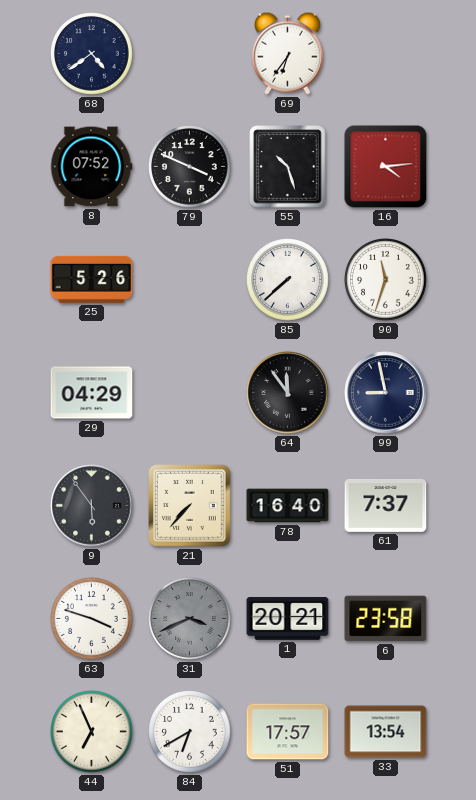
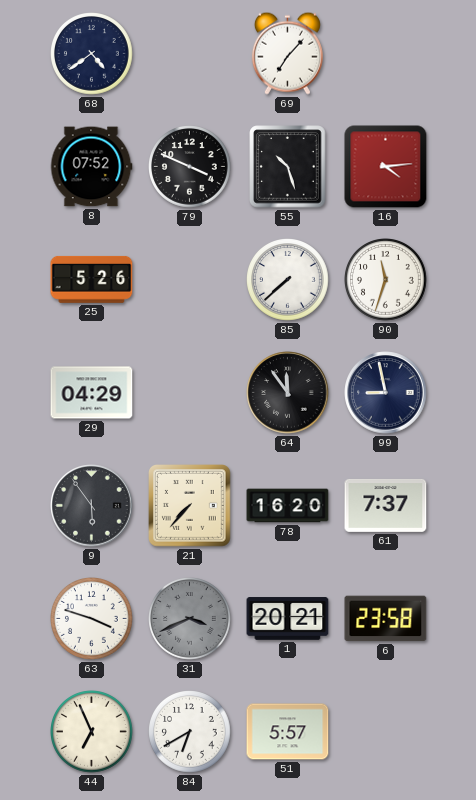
69: 6:36 -> 7:07 (287, 53)
78: 16:40 -> 16:20 (288, 506)
51: 17:57 -> 5:57 (288, 732)
33: 13:54 -> none (386, 732)
